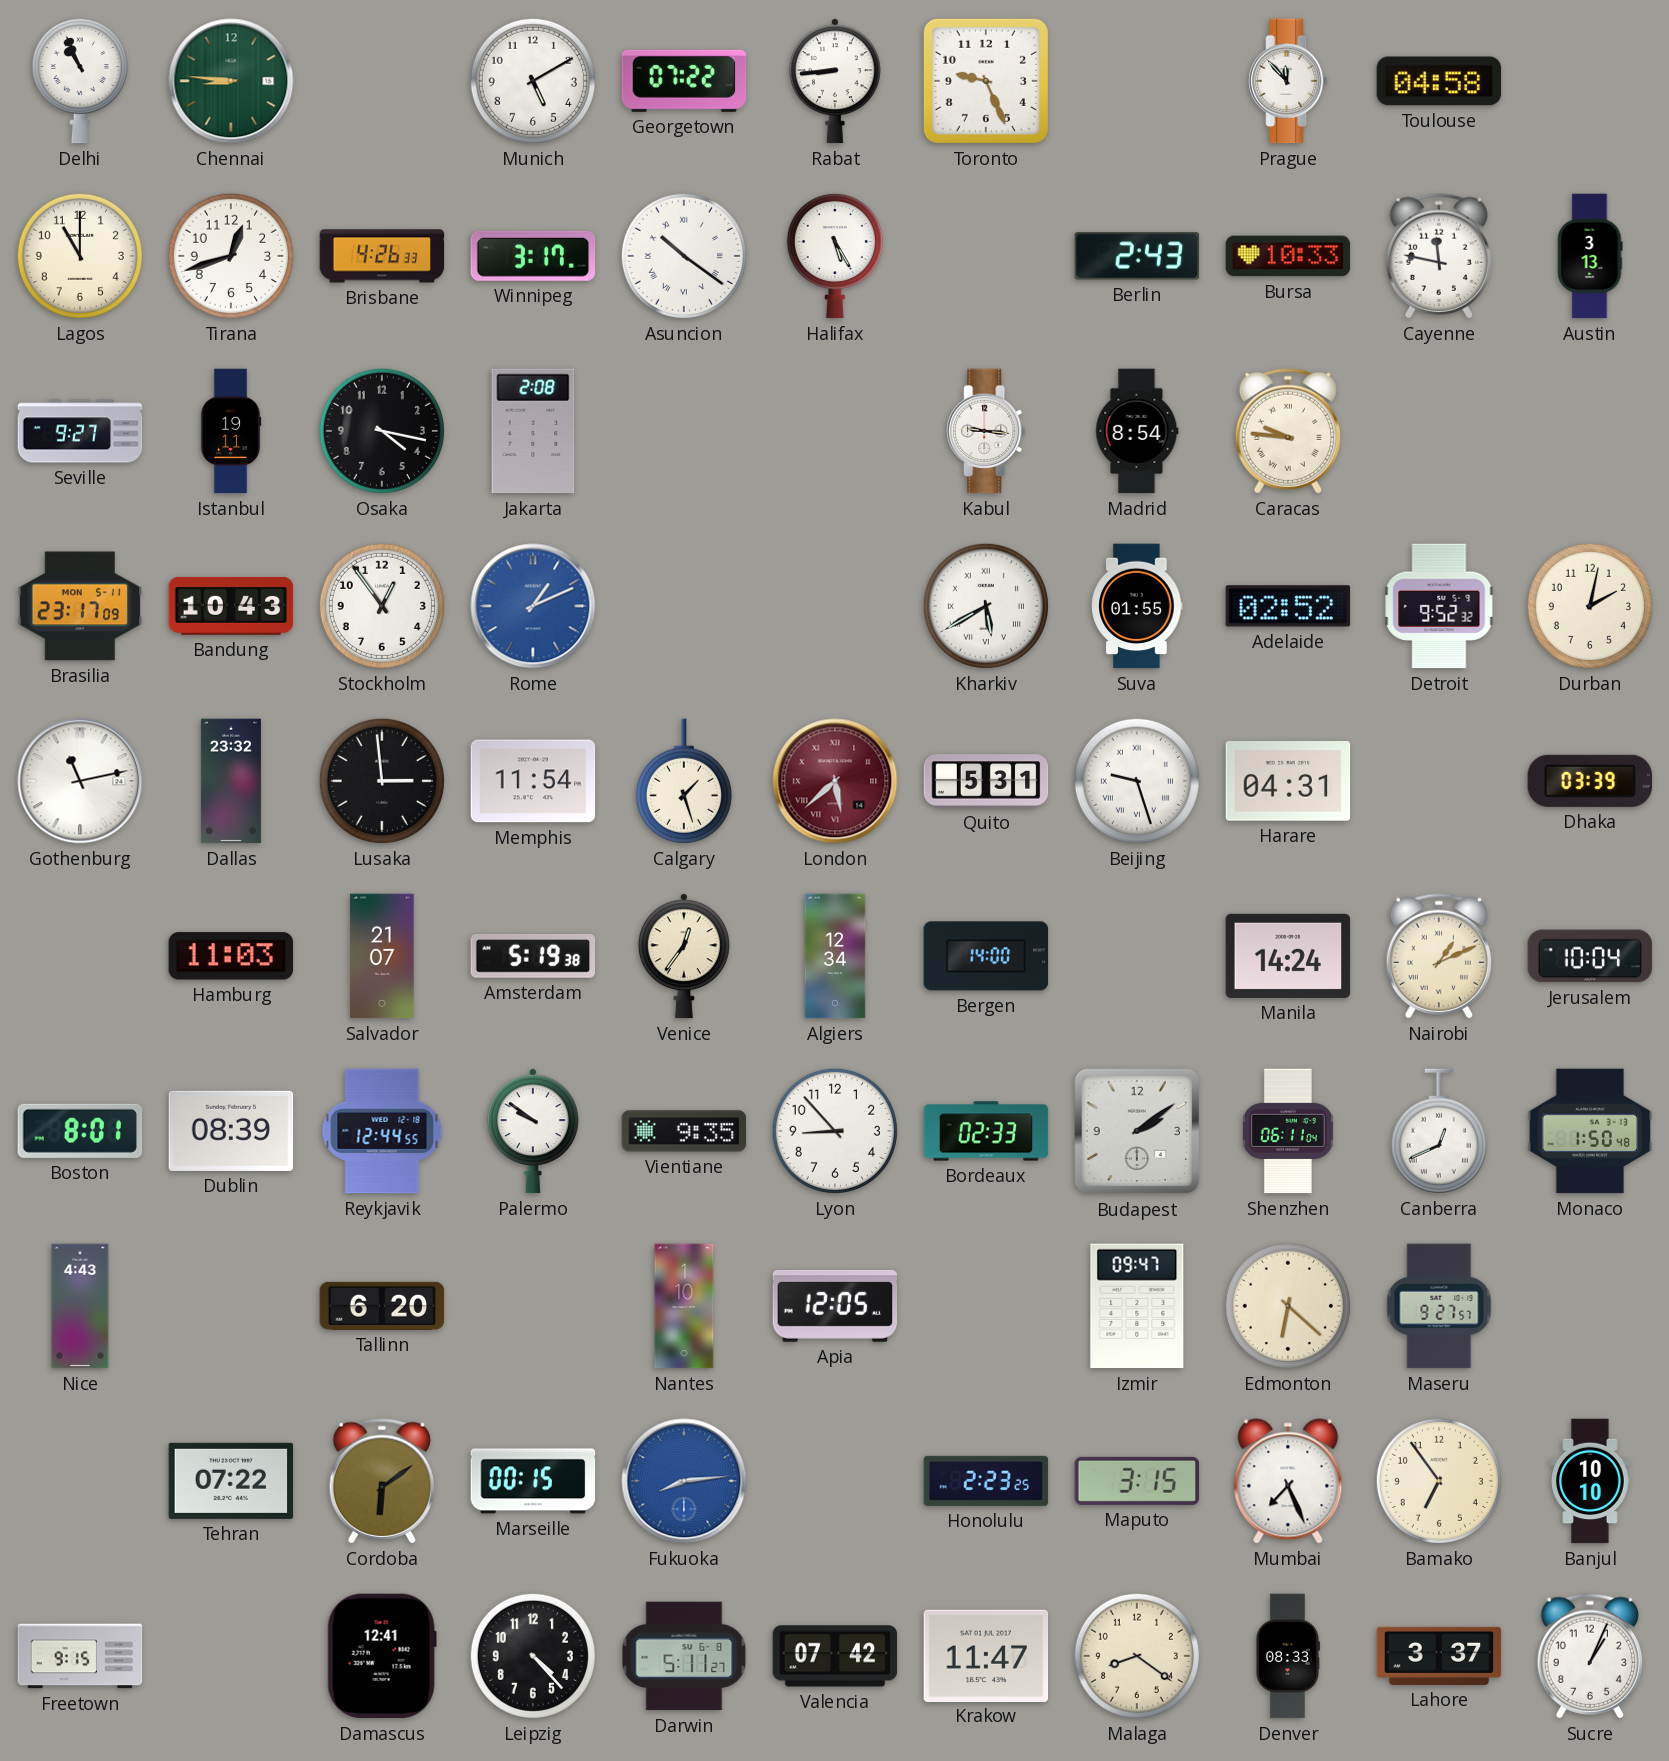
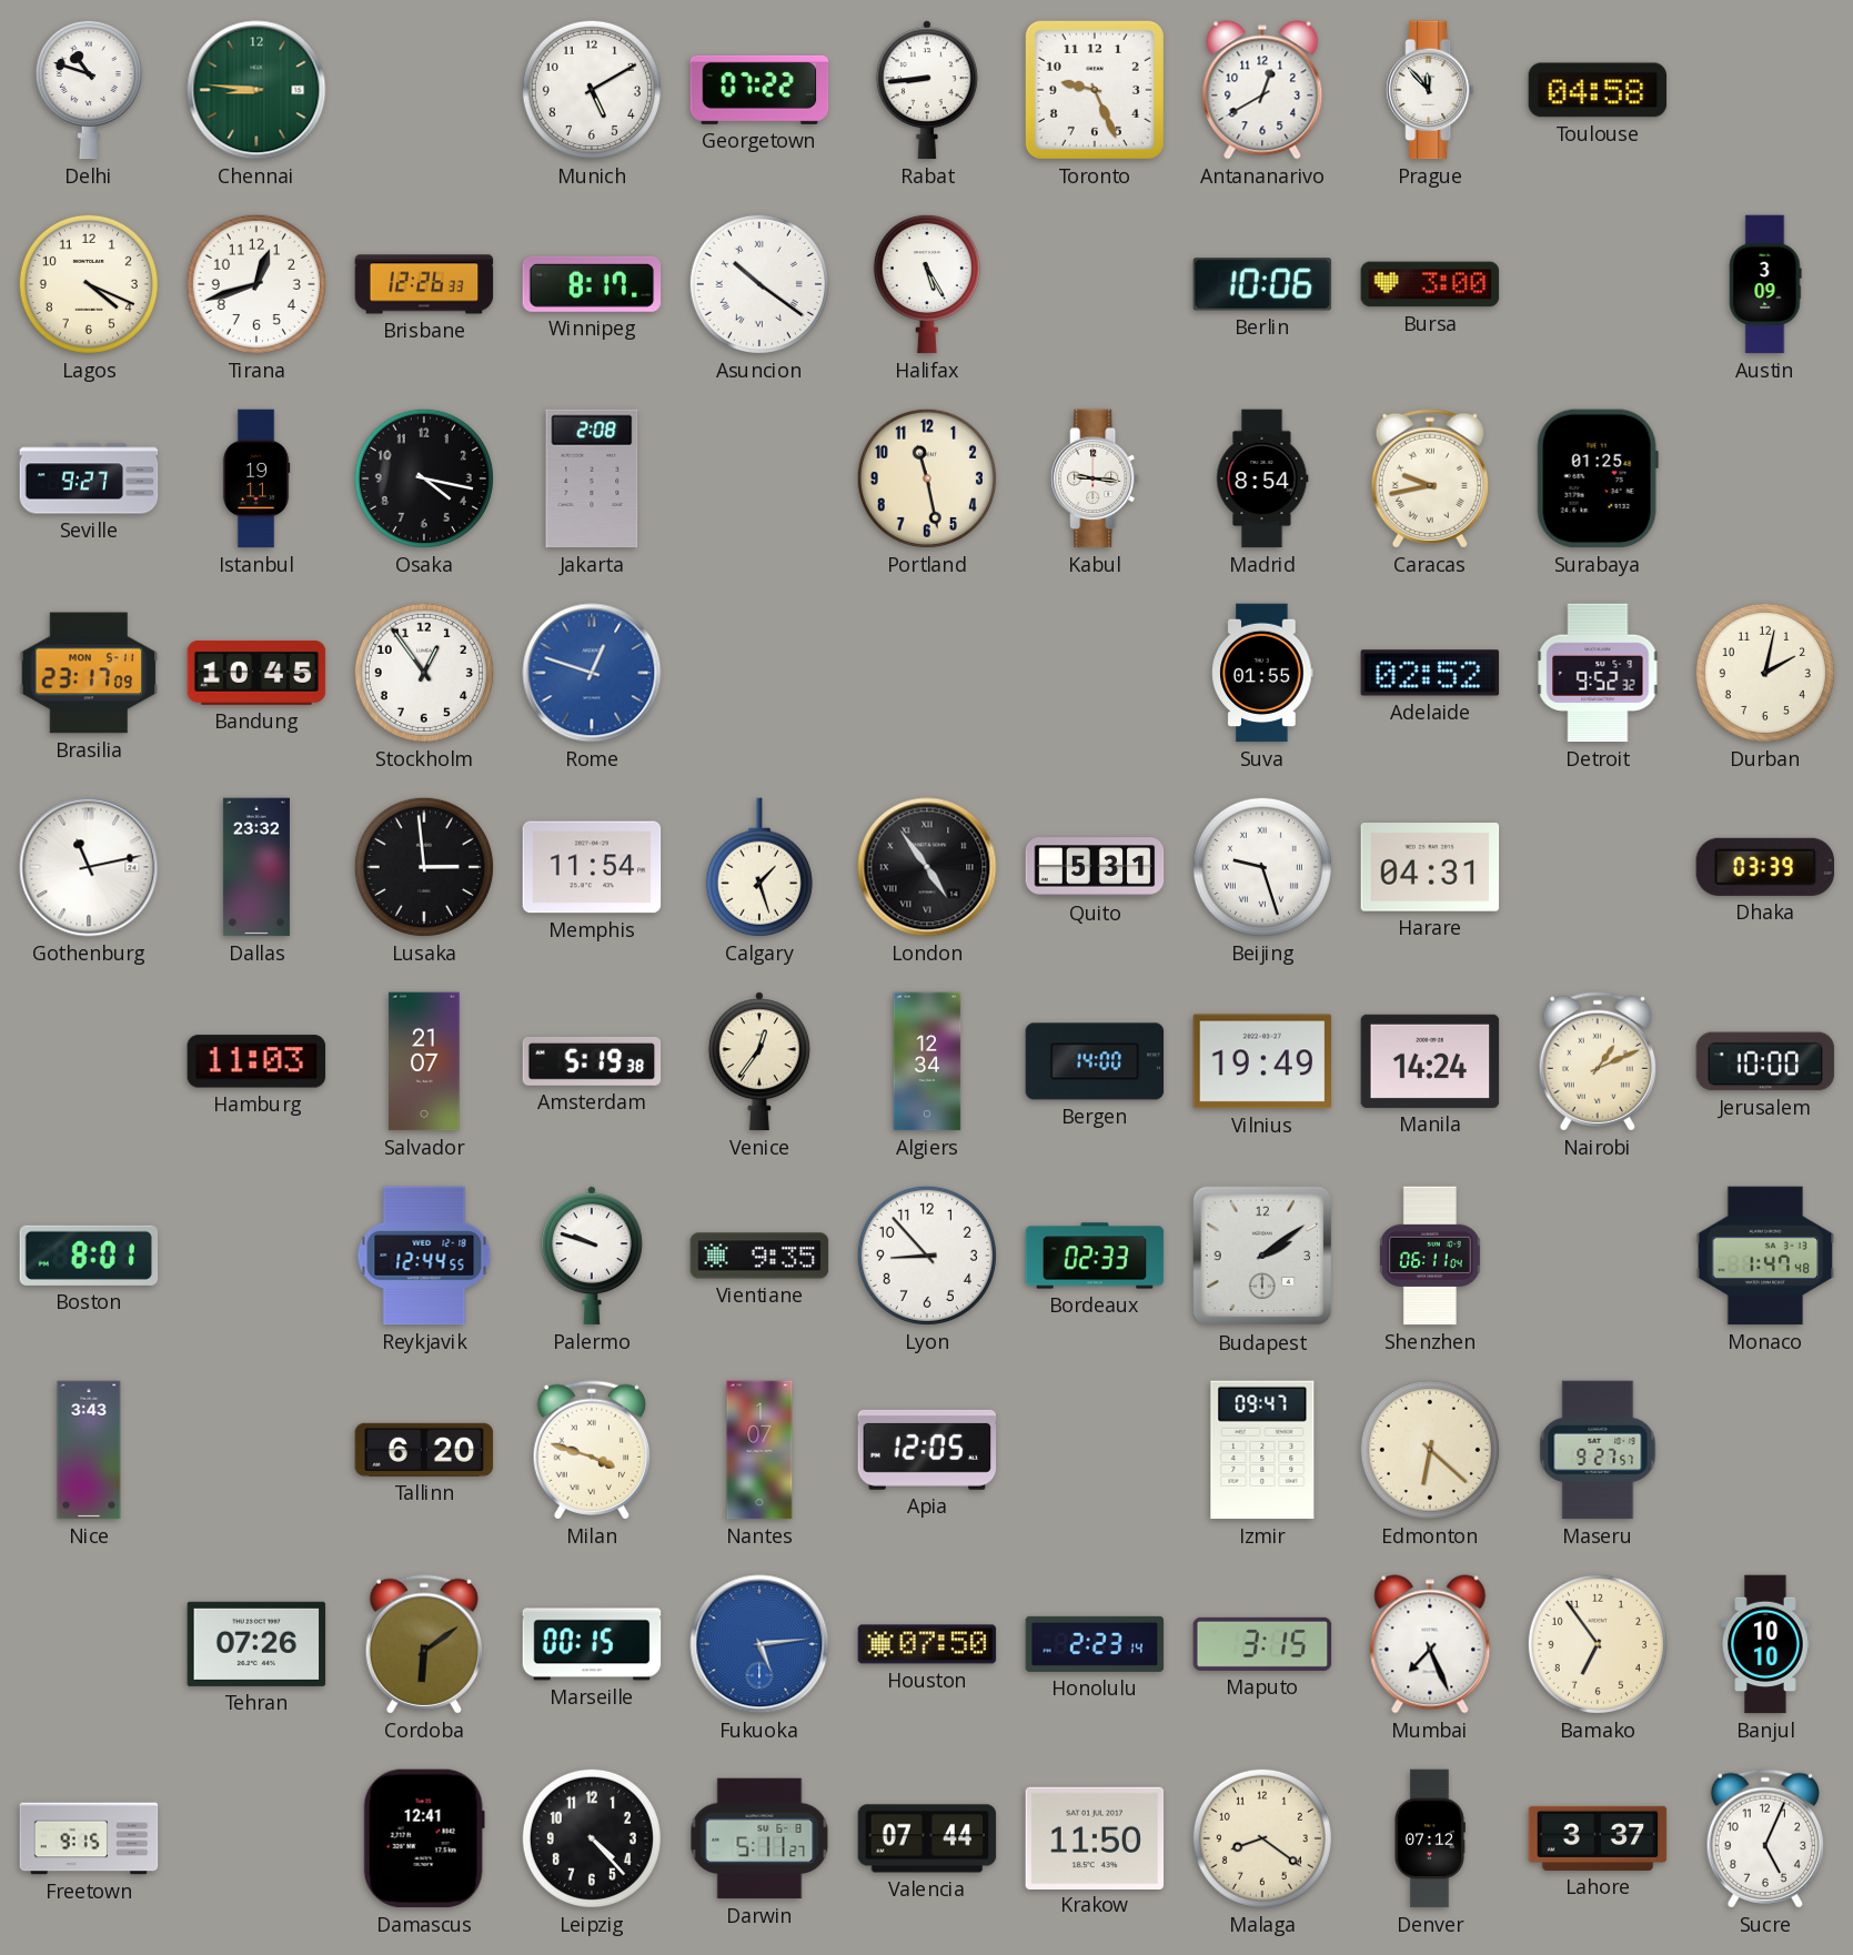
Delhi: 10:56 -> 10:48 (89, 90)
Antananarivo: none -> 12:40 (1262, 90)
Lagos: 11:00 -> 4:19 (89, 284)
Brisbane: 4:26 -> 12:26 (424, 284)
Winnipeg: 3:17 -> 8:17 (592, 284)
Berlin: 2:43 -> 10:06 (1262, 284)
Bursa: 10:33 -> 3:00 (1430, 284)
Cayenne: 11:47 -> none (1438, 256)
Austin: 3:13 -> 3:09 (1765, 284)
Portland: none -> 11:28 (927, 478)
Caracas: 9:46 -> 9:43 (1429, 478)
Surabaya: none -> 01:25 (1598, 478)
Bandung: 10:43 -> 10:45 (256, 673)
Rome: 1:11 -> 12:48 (592, 673)
Kharkiv: 5:40 -> none (986, 606)
London: 5:38 -> 4:54 (927, 867)
London dial: burgundy -> black (927, 867)
Vilnius: none -> 19:49 (1262, 1061)
Jerusalem: 10:04 -> 10:00 (1765, 1061)
Dublin: 08:39 -> none (231, 1131)
Palermo: 9:51 -> 9:48 (592, 1256)
Canberra: 12:41 -> none (1439, 1131)
Monaco: 1:50 -> 1:47 (1765, 1256)
Nice: 4:43 -> 3:43 (89, 1450)
Milan: none -> 3:48 (591, 1450)
Nantes: 1:10 -> 1:07 (759, 1450)
Tehran: 07:22 -> 07:26 (256, 1644)
Fukuoka: 8:14 -> 5:14 (759, 1644)
Houston: none -> 07:50 (927, 1644)
Honolulu: 2:23:25 -> 2:23:14 (1095, 1644)
Valencia: 07:42 -> 07:44 (927, 1838)
Krakow: 11:47 -> 11:50 (1095, 1837)
Denver: 08:33 -> 07:12 (1429, 1838)
Sucre: 1:04 -> 5:04 (1764, 1838)
